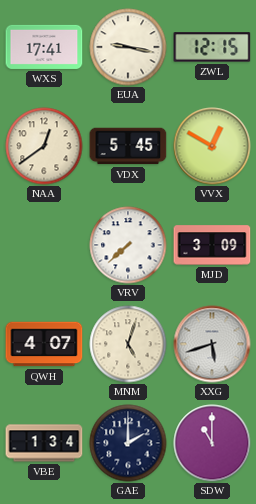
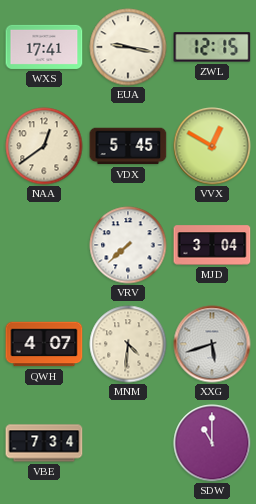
MJD: 3:09 -> 3:04 (212, 245)
MNM: 5:03 -> 4:31 (128, 344)
VBE: 1:34 -> 7:34 (44, 443)
GAE: 2:00 -> none (128, 443)
